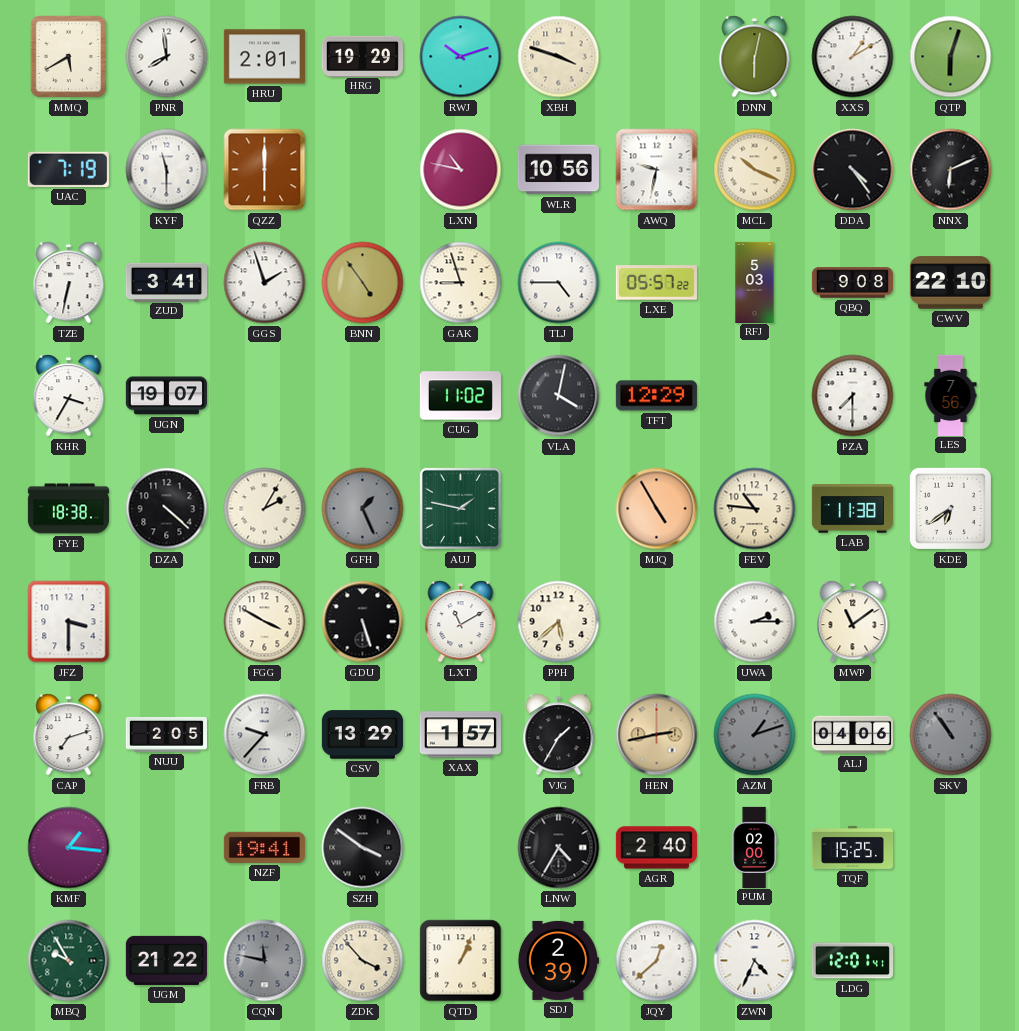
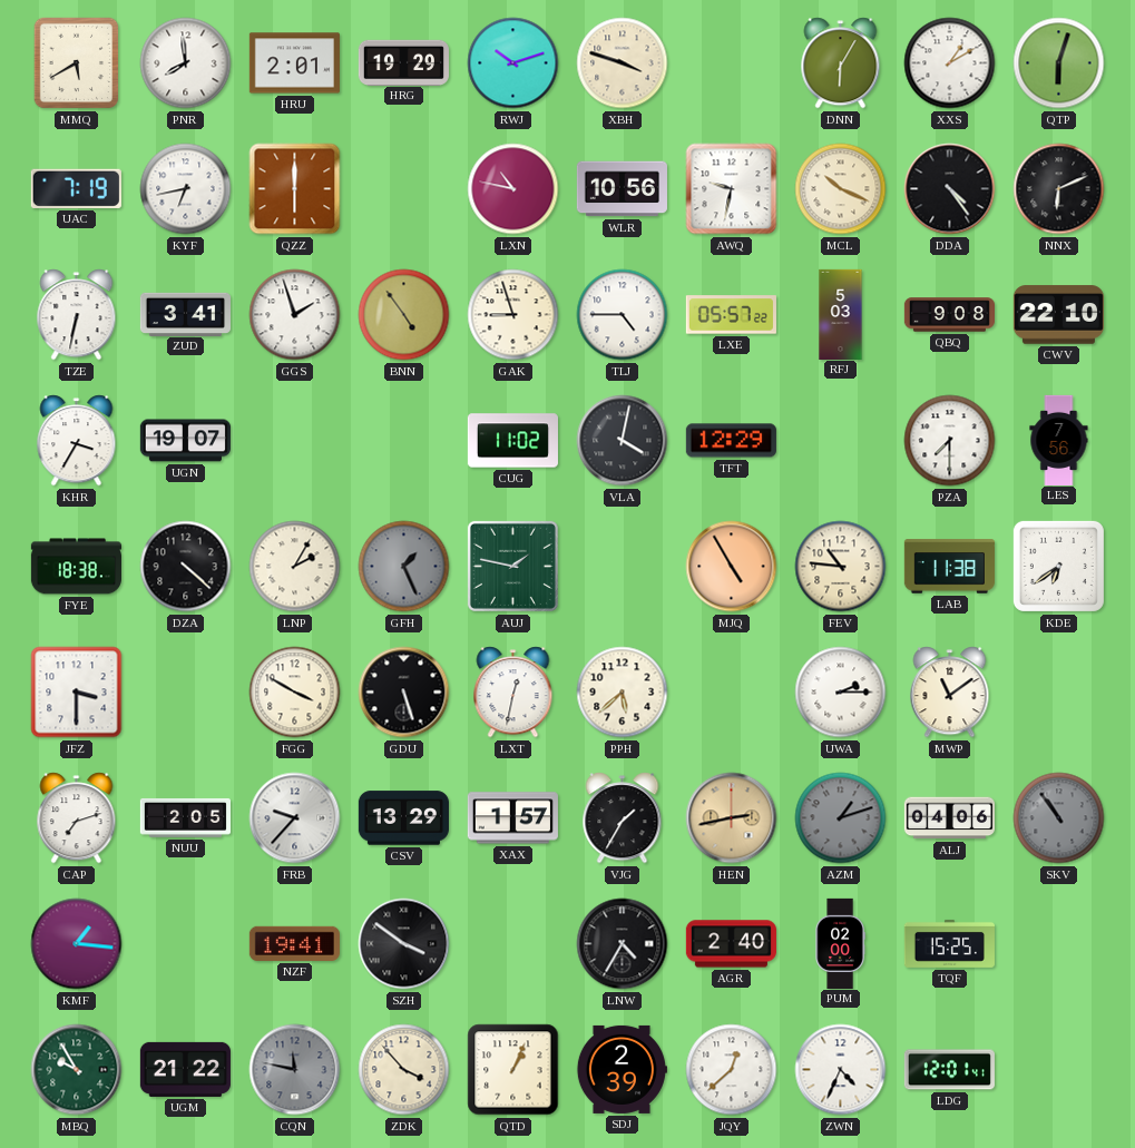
DNN: 6:02 -> 6:05 (841, 63)
KYF: 11:30 -> 6:43 (186, 189)
LXT: 11:10 -> 12:32 (513, 693)
